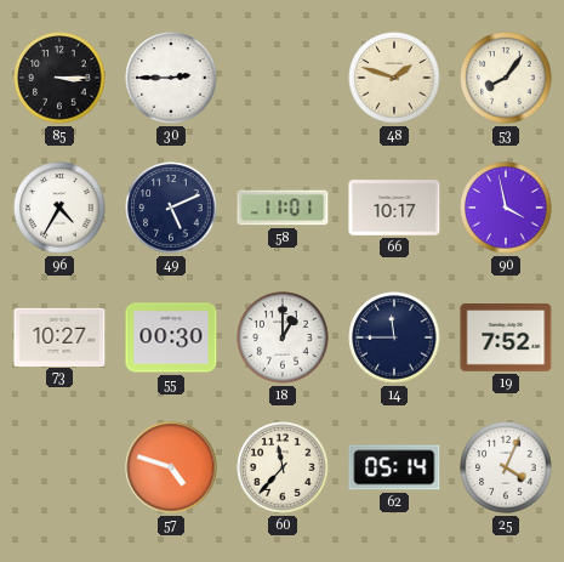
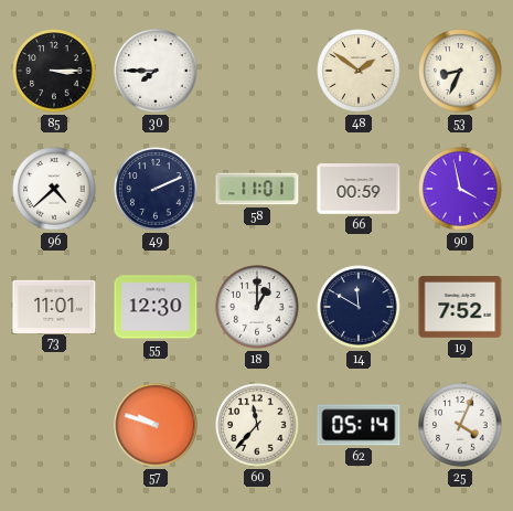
30: 2:45 -> 7:45 (156, 71)
48: 1:48 -> 1:51 (359, 71)
53: 8:06 -> 8:34 (460, 71)
96: 4:35 -> 4:38 (54, 189)
49: 5:11 -> 2:11 (156, 189)
66: 10:17 -> 00:59 (359, 189)
73: 10:27 -> 11:01 (54, 306)
55: 00:30 -> 12:30 (156, 307)
14: 11:45 -> 11:50 (359, 307)
57: 4:48 -> 9:48 (156, 425)
